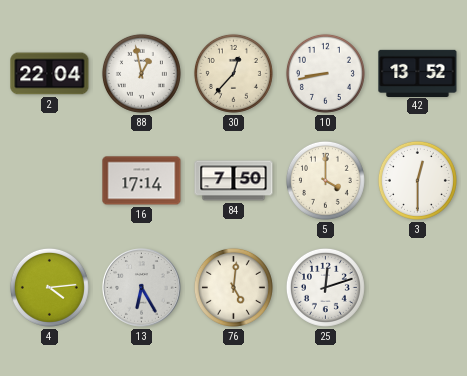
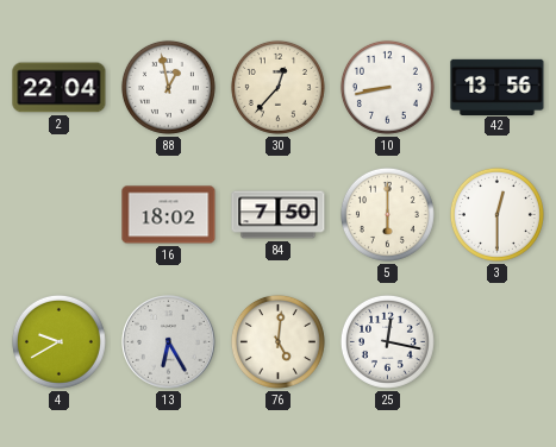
42: 13:52 -> 13:56 (498, 87)
16: 17:14 -> 18:02 (169, 215)
5: 4:00 -> 6:00 (387, 214)
4: 4:14 -> 9:40 (58, 341)
25: 12:12 -> 12:17 (387, 341)
